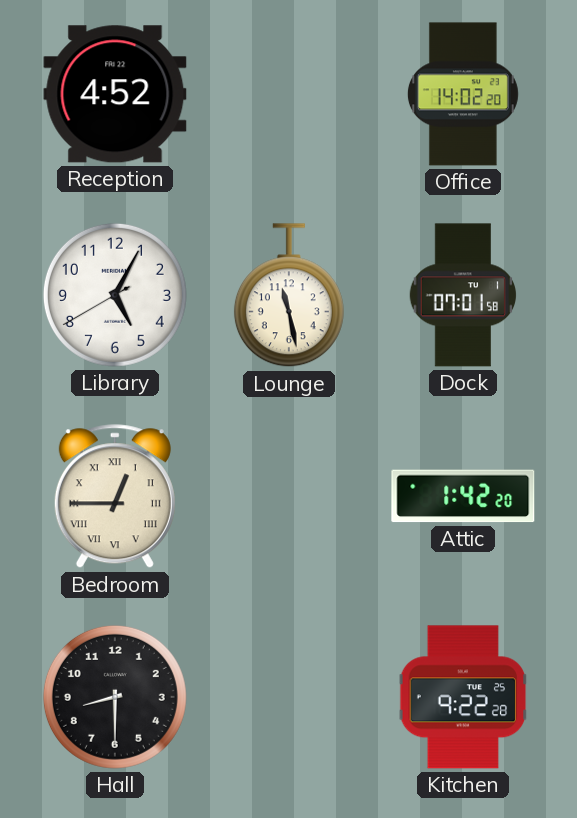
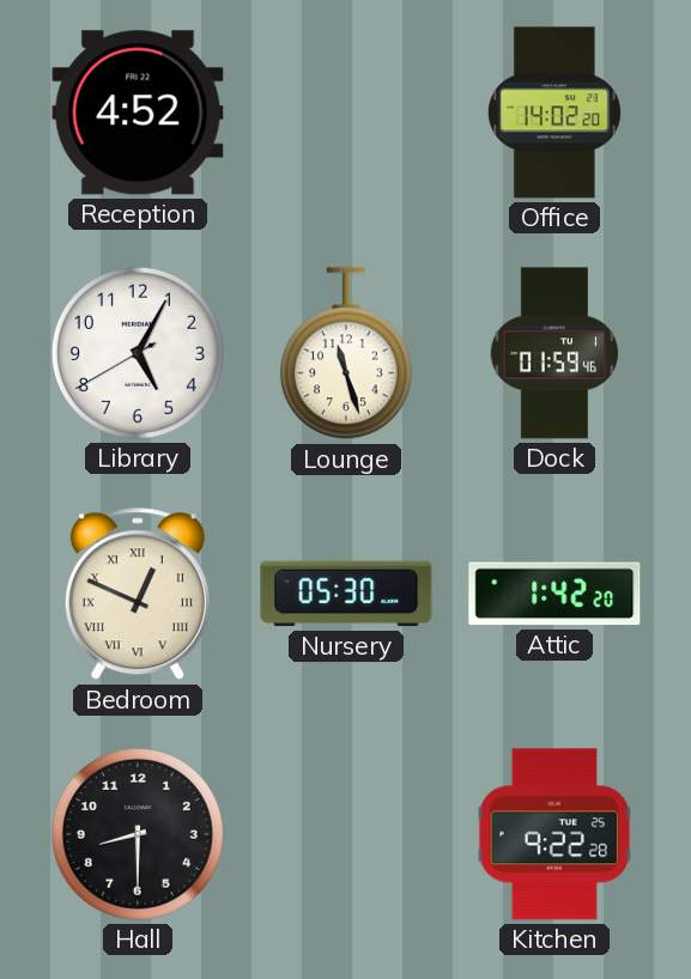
Lounge: 11:28 -> 11:27 (346, 354)
Dock: 07:01 -> 01:59 (553, 353)
Bedroom: 12:45 -> 12:49 (138, 595)
Nursery: none -> 05:30 (346, 594)
